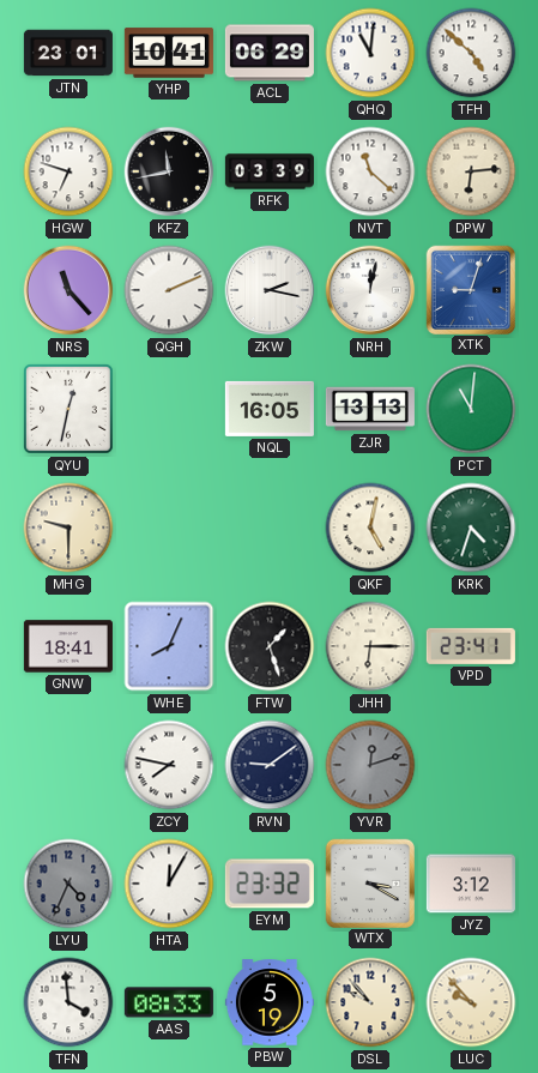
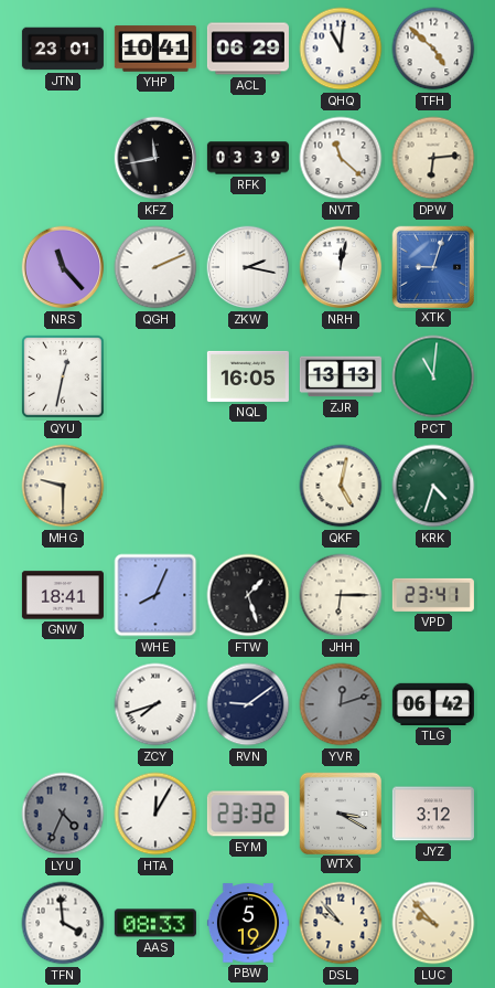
HGW: 6:48 -> none (68, 171)
ZCY: 7:47 -> 7:42 (155, 704)
TLG: none -> 06:42 (433, 704)
